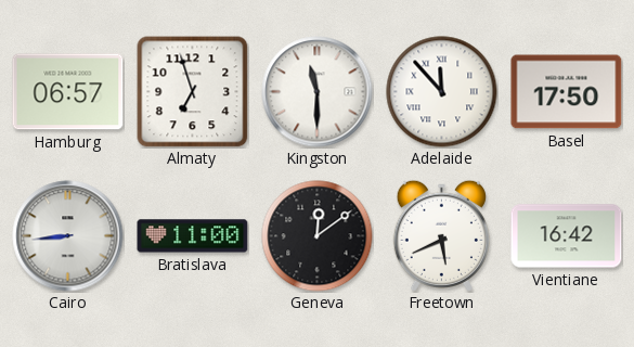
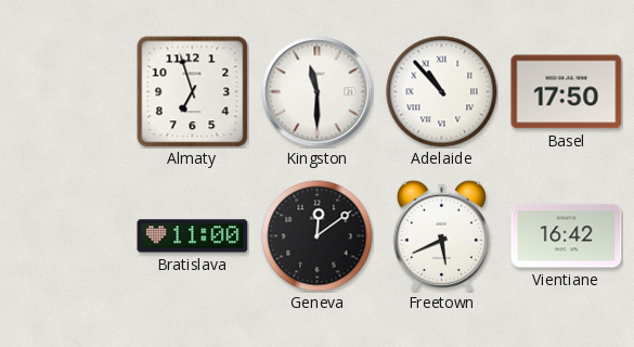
Hamburg: 06:57 -> none (68, 92)
Adelaide: 11:53 -> 10:53 (442, 92)
Cairo: 8:44 -> none (68, 236)
